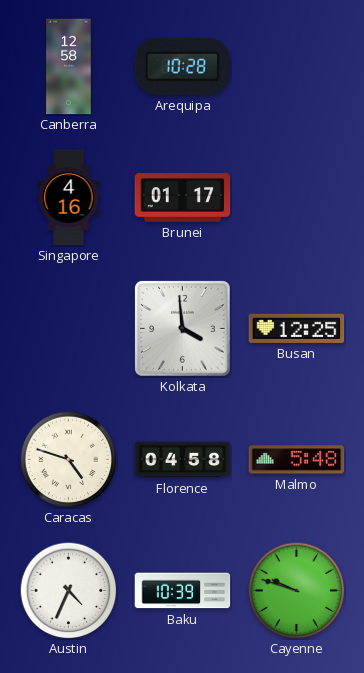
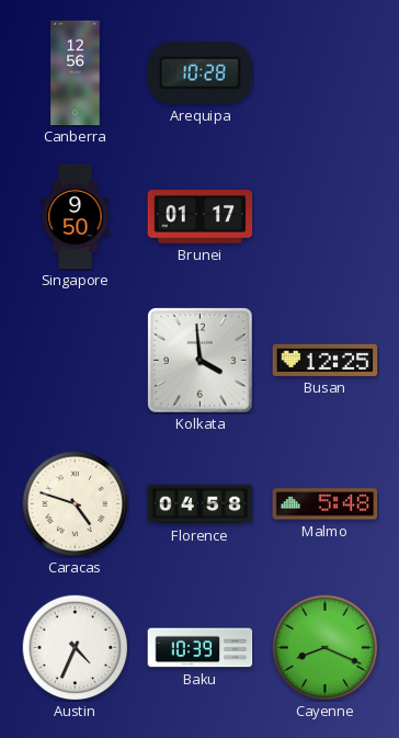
Canberra: 12:58 -> 12:56 (76, 73)
Singapore: 4:16 -> 9:50 (76, 217)
Cayenne: 9:48 -> 8:19 (324, 647)
